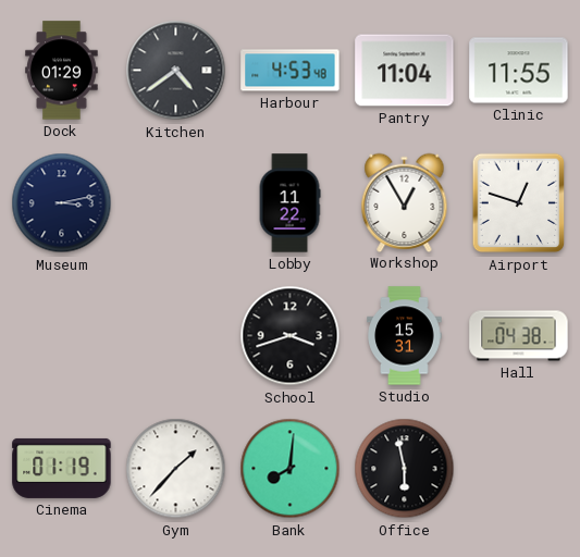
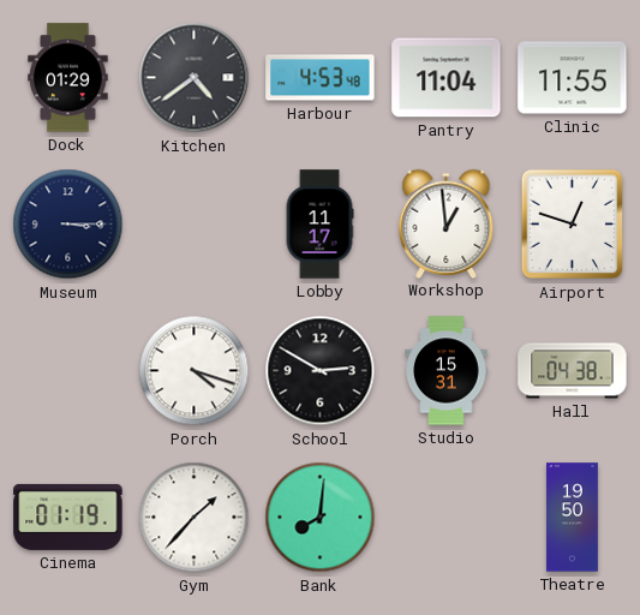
Museum: 3:13 -> 3:15 (68, 225)
Lobby: 11:22 -> 11:17 (319, 225)
Workshop: 12:55 -> 12:59 (447, 223)
Porch: none -> 4:18 (195, 371)
School: 3:42 -> 2:50 (321, 371)
Office: 5:58 -> none (405, 469)
Theatre: none -> 19:50 (573, 518)
